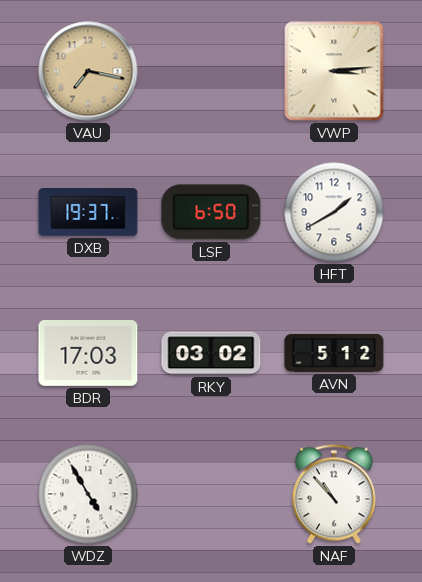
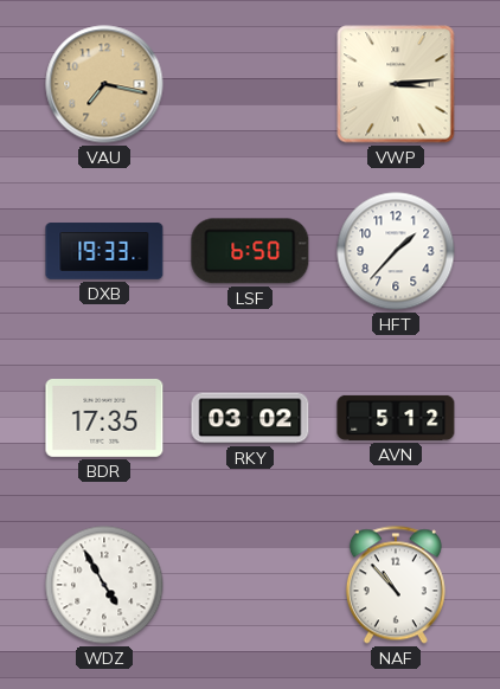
DXB: 19:37 -> 19:33 (104, 251)
HFT: 1:40 -> 1:37 (396, 251)
BDR: 17:03 -> 17:35 (104, 419)
